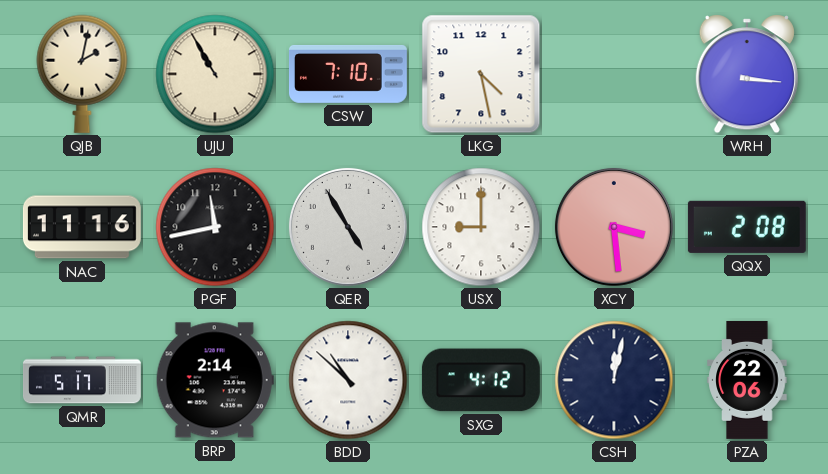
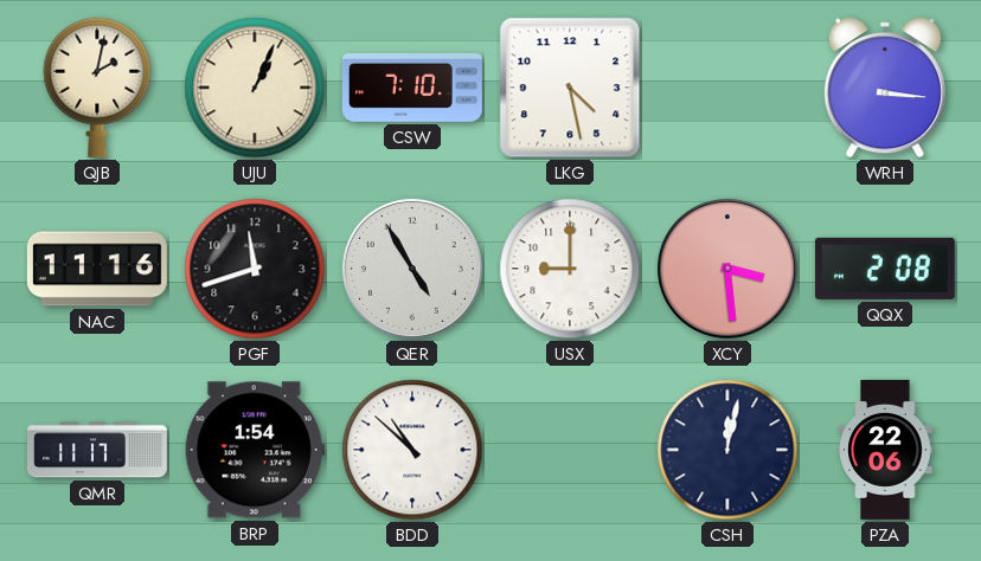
UJU: 10:55 -> 1:04 (255, 88)
PGF: 11:43 -> 11:42 (255, 269)
QMR: 5:17 -> 11:17 (97, 450)
BRP: 2:14 -> 1:54 (255, 450)
SXG: 4:12 -> none (481, 380)
